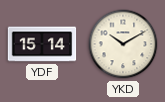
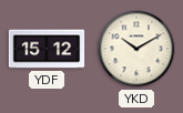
YDF: 15:14 -> 15:12 (47, 49)
